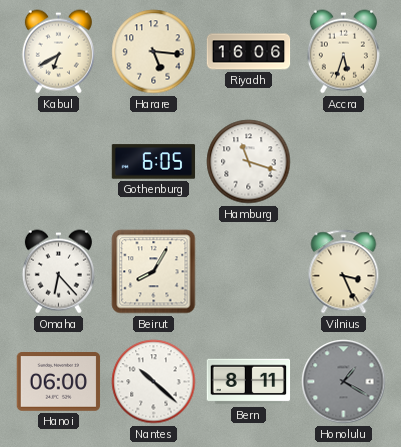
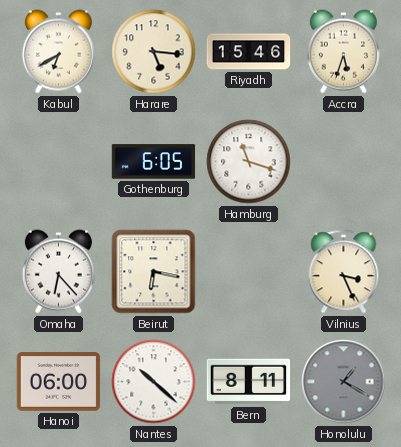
Riyadh: 16:06 -> 15:46 (249, 52)
Beirut: 8:05 -> 6:17 (154, 272)
